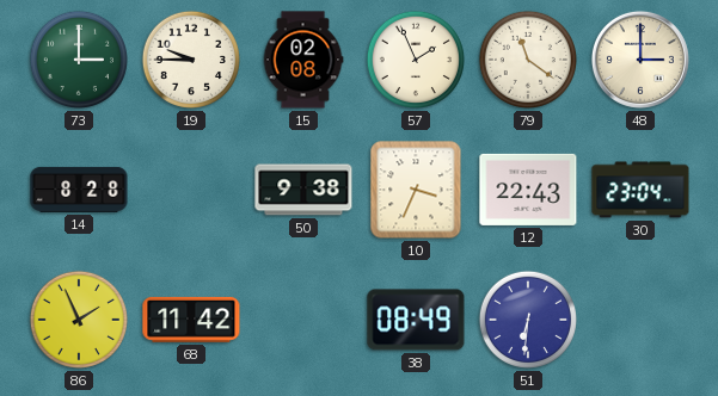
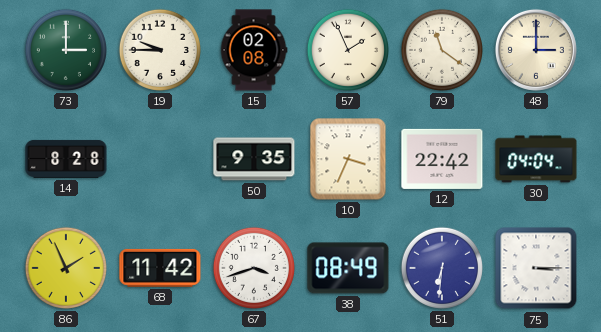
50: 9:38 -> 9:35 (254, 159)
12: 22:43 -> 22:42 (442, 159)
30: 23:04 -> 04:04 (536, 159)
67: none -> 3:42 (254, 268)
75: none -> 3:15 (536, 268)
